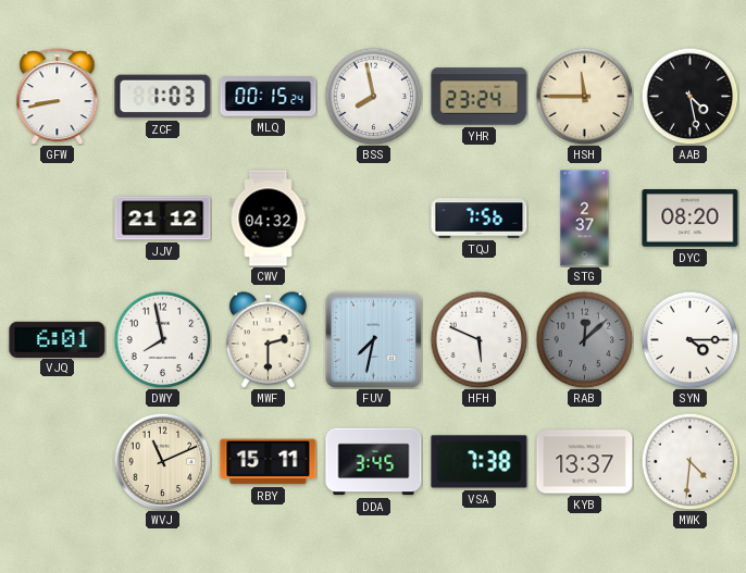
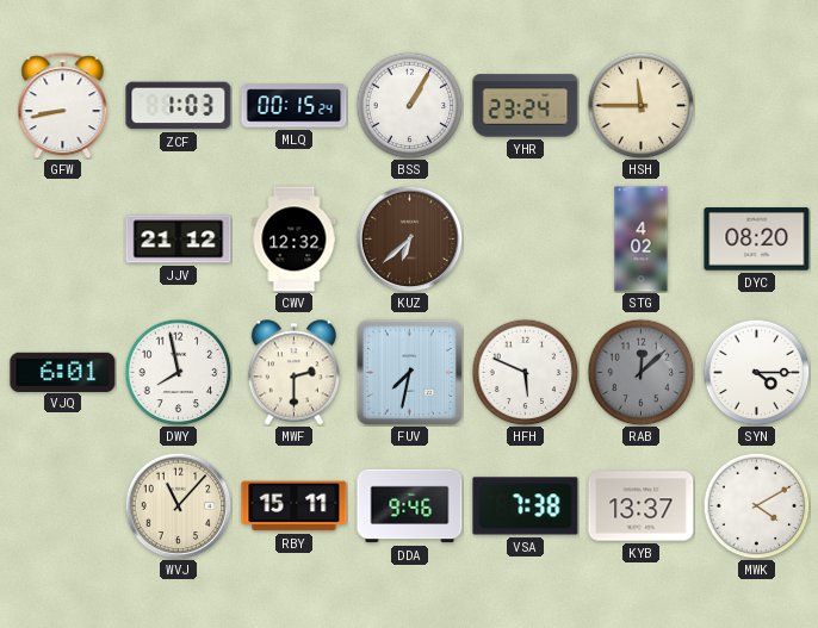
BSS: 7:58 -> 1:05 (409, 105)
AAB: 4:28 -> none (689, 96)
CWV: 04:32 -> 12:32 (295, 240)
KUZ: none -> 6:38 (409, 238)
TQJ: 7:56 -> none (480, 219)
STG: 2:37 -> 4:02 (642, 240)
WVJ: 11:11 -> 11:07 (178, 505)
DDA: 3:45 -> 9:46 (410, 506)
MWK: 4:31 -> 4:10 (756, 505)
